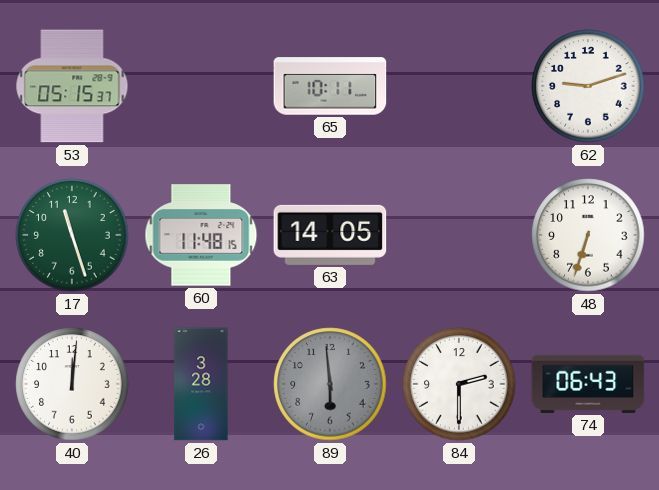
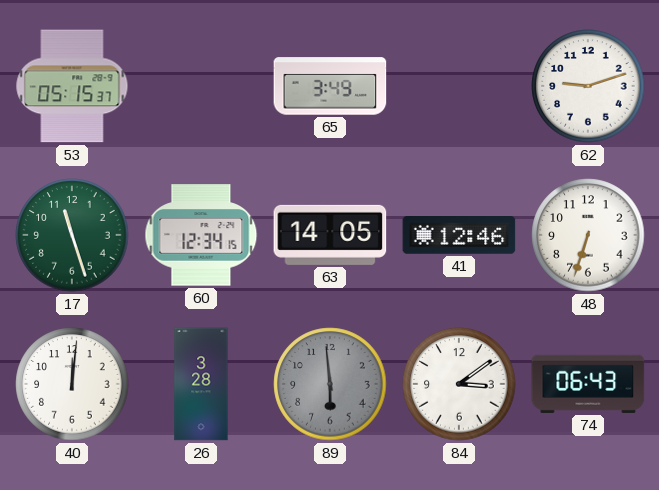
65: 10:11 -> 3:49 (330, 86)
60: 11:48 -> 12:34 (201, 235)
41: none -> 12:46 (459, 236)
84: 2:30 -> 3:09 (459, 384)
